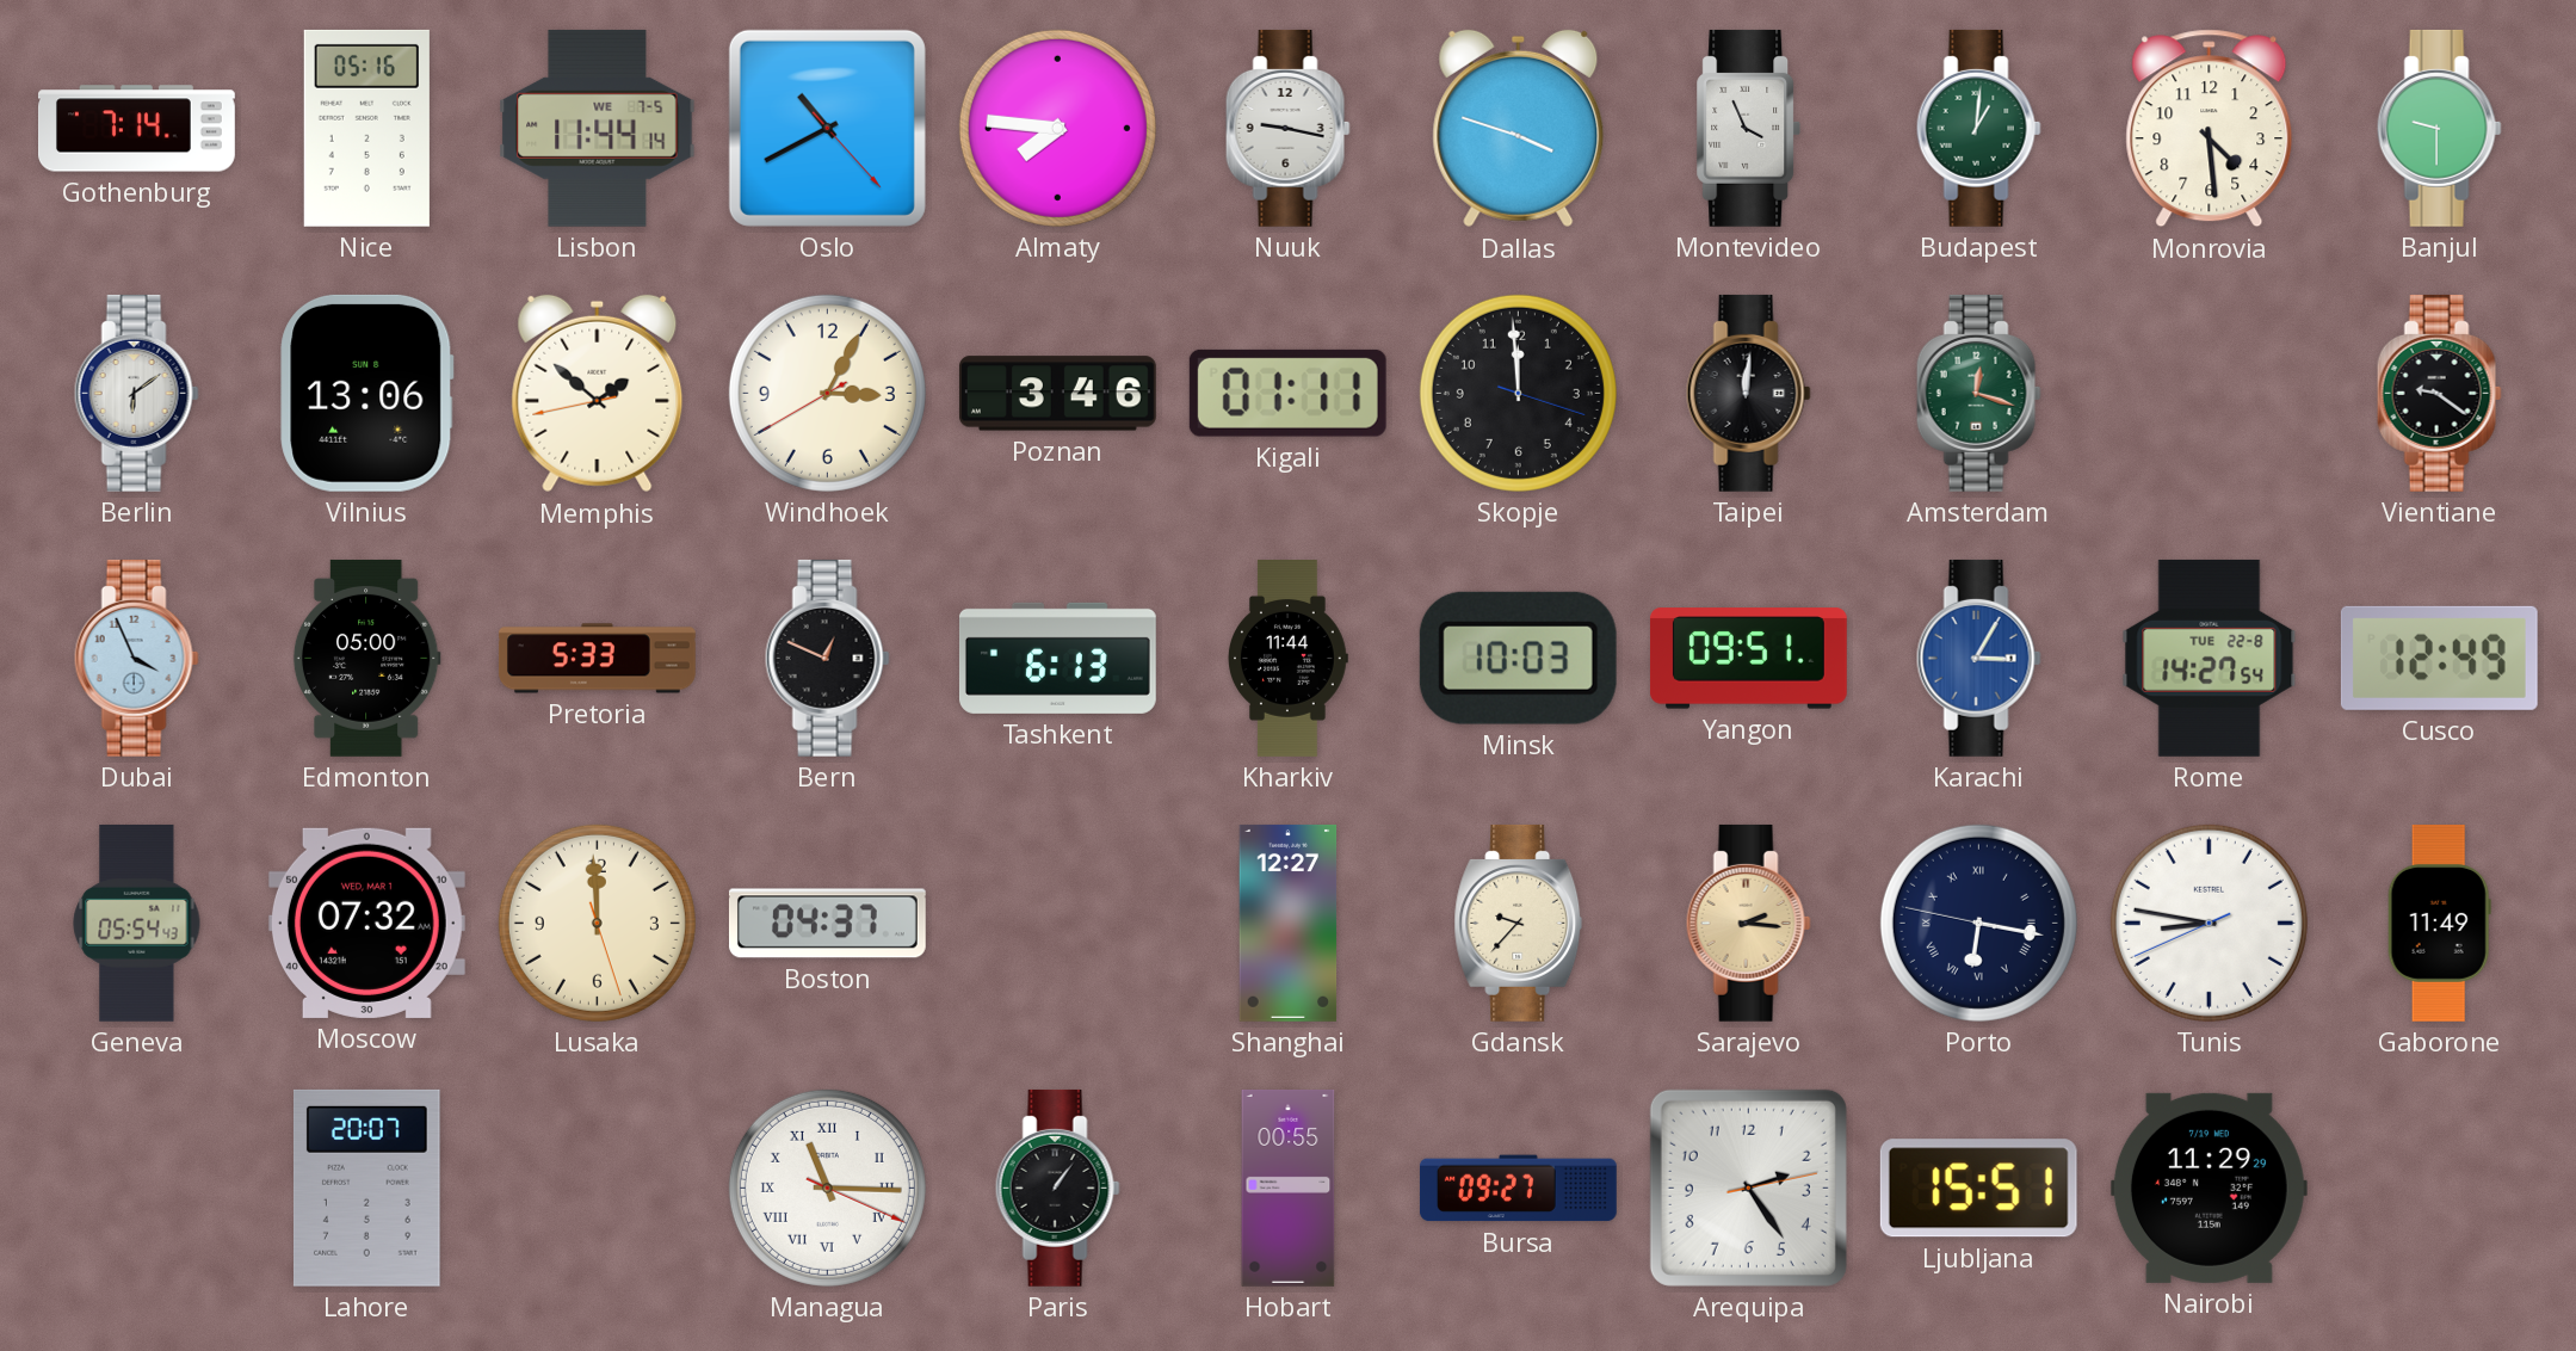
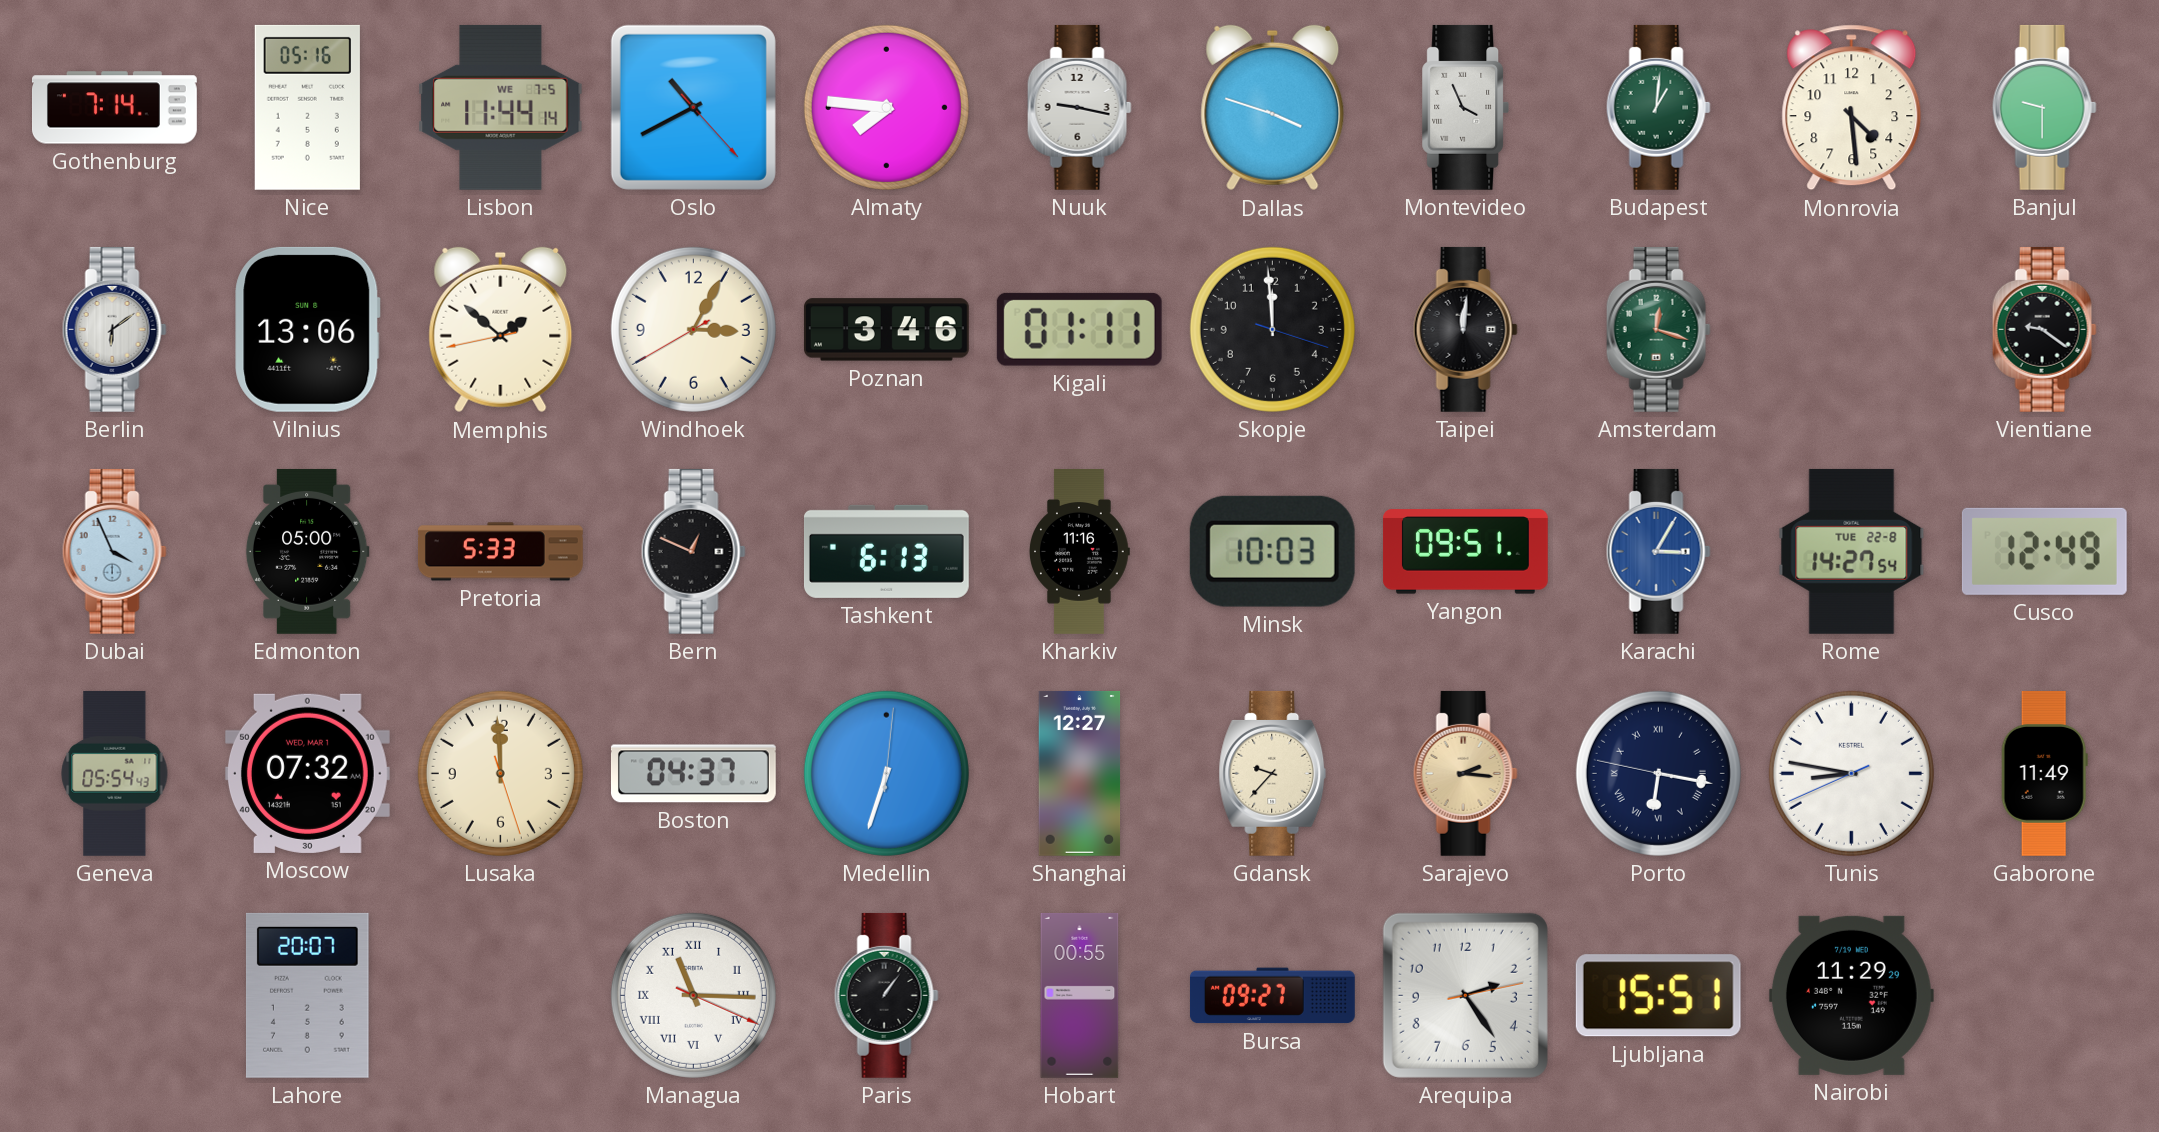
Kharkiv: 11:44 -> 11:16 (1080, 552)
Medellin: none -> 6:33 (886, 773)
